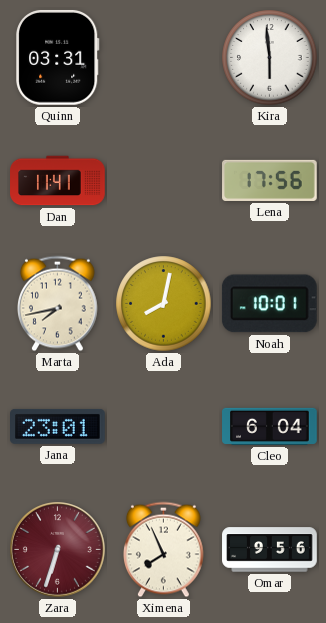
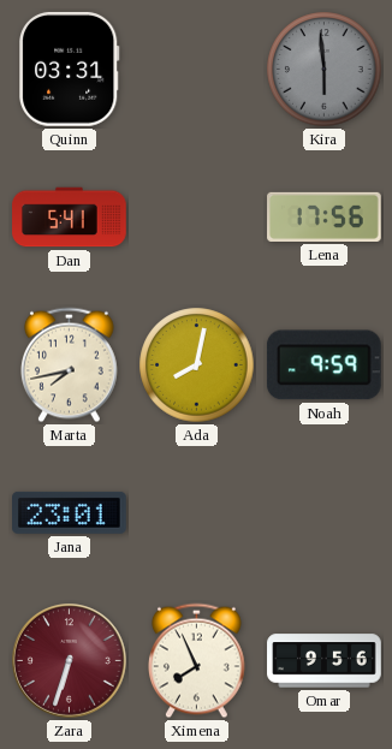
Kira dial: white -> grey (325, 70)
Dan: 11:41 -> 5:41 (70, 218)
Noah: 10:01 -> 9:59 (323, 365)
Cleo: 6:04 -> none (270, 426)
